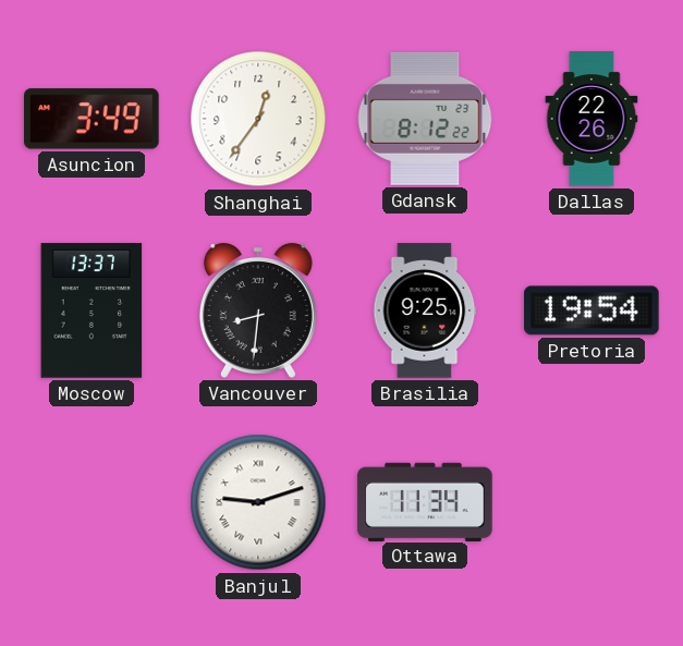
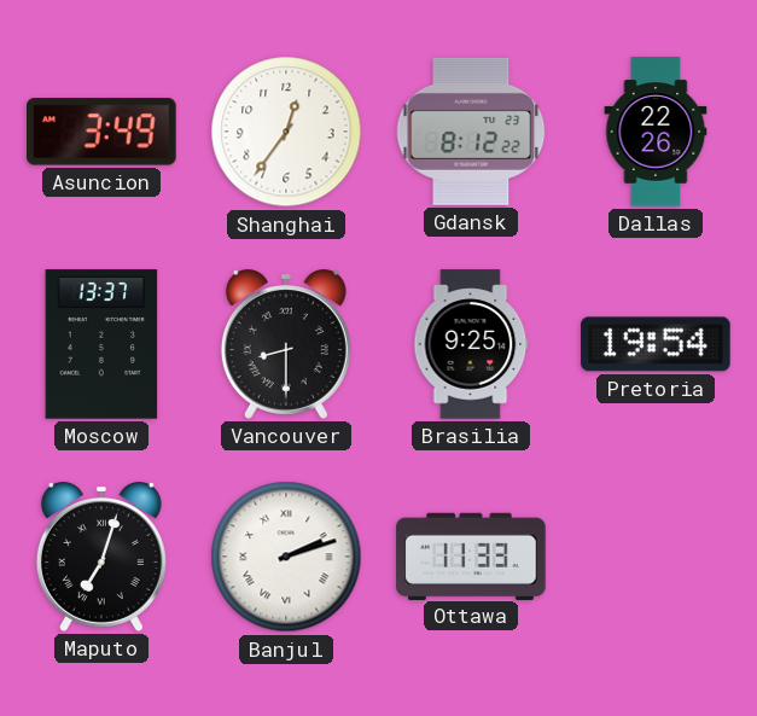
Vancouver: 8:31 -> 8:30 (286, 344)
Maputo: none -> 7:03 (101, 557)
Banjul: 9:12 -> 2:12 (286, 557)
Ottawa: 11:34 -> 11:33 (471, 555)
